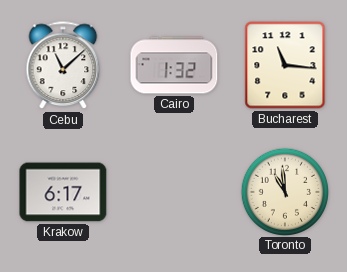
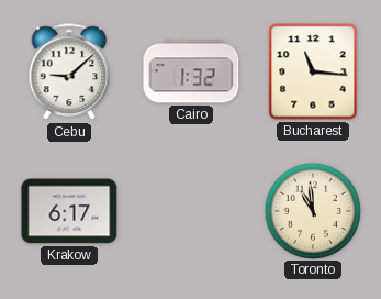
Cebu: 11:08 -> 9:08 (69, 73)
